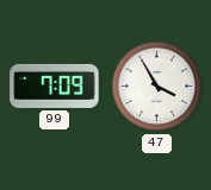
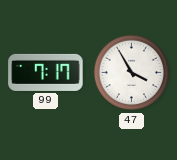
99: 7:09 -> 7:17 (46, 72)
